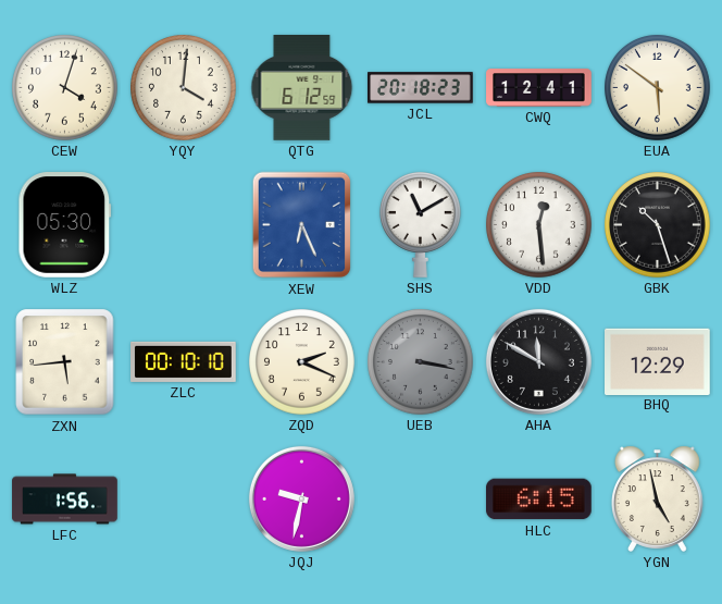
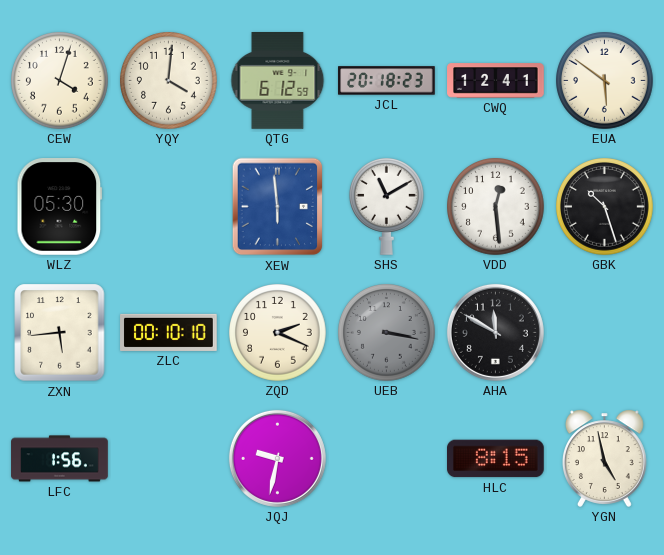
XEW: 6:26 -> 5:59 (278, 207)
BHQ: 12:29 -> none (658, 361)
HLC: 6:15 -> 8:15 (496, 459)
